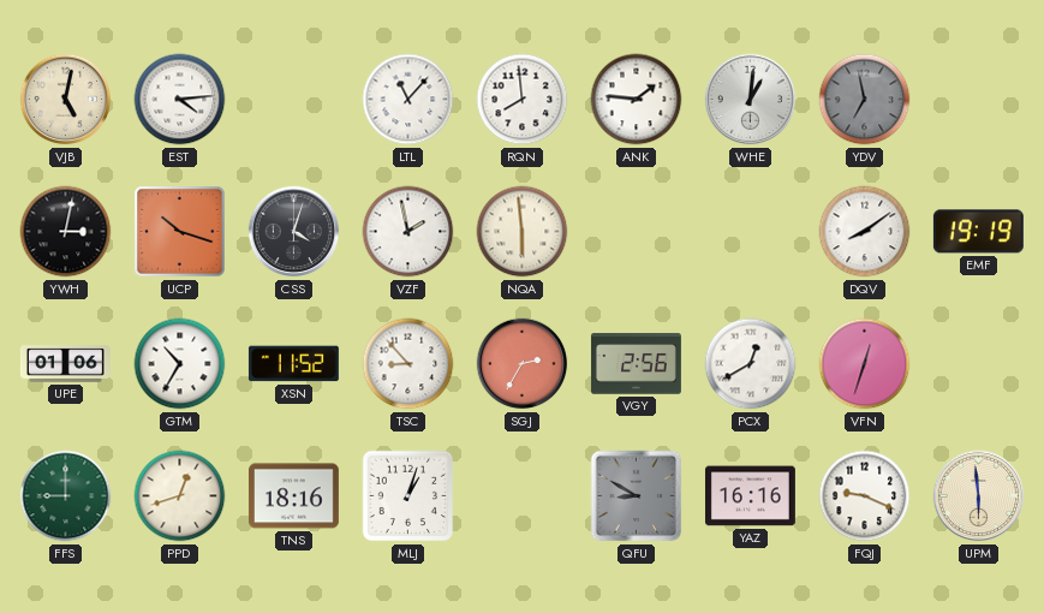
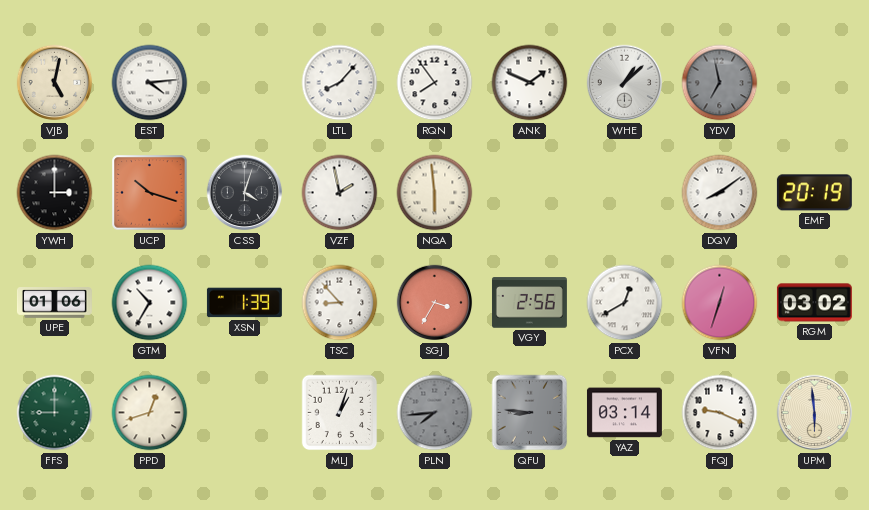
LTL: 11:07 -> 8:07 (340, 83)
RQN: 7:59 -> 7:54 (435, 83)
ANK: 1:46 -> 1:49 (530, 83)
WHE: 1:01 -> 1:08 (625, 83)
YWH: 3:02 -> 3:00 (55, 193)
EMF: 19:19 -> 20:19 (814, 193)
XSN: 11:52 -> 1:39 (244, 303)
SGJ: 2:35 -> 3:35 (435, 303)
RGM: none -> 03:02 (814, 303)
TNS: 18:16 -> none (293, 496)
PLN: none -> 7:44 (435, 413)
QFU: 8:50 -> 8:46 (530, 413)
YAZ: 16:16 -> 03:14 (624, 413)
